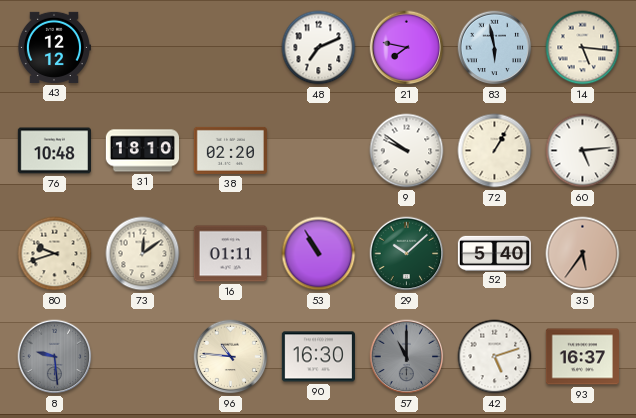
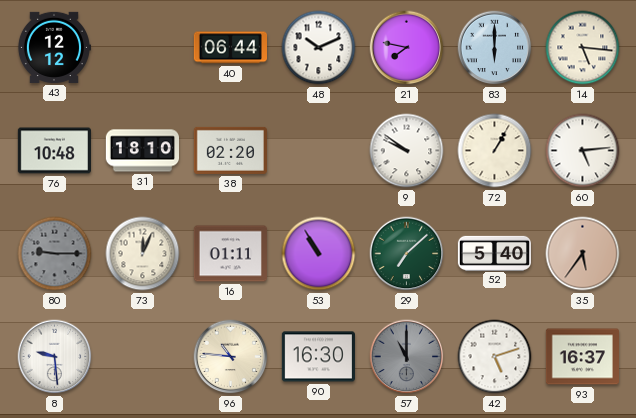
40: none -> 06:44 (230, 48)
48: 7:11 -> 10:11 (319, 48)
83: 5:58 -> 6:00 (495, 48)
80: 9:42 -> 9:15 (55, 254)
80 dial: cream -> grey (55, 254)
73: 12:09 -> 12:04 (143, 254)
29: 10:08 -> 7:08 (407, 254)
8 dial: grey -> white (55, 357)
